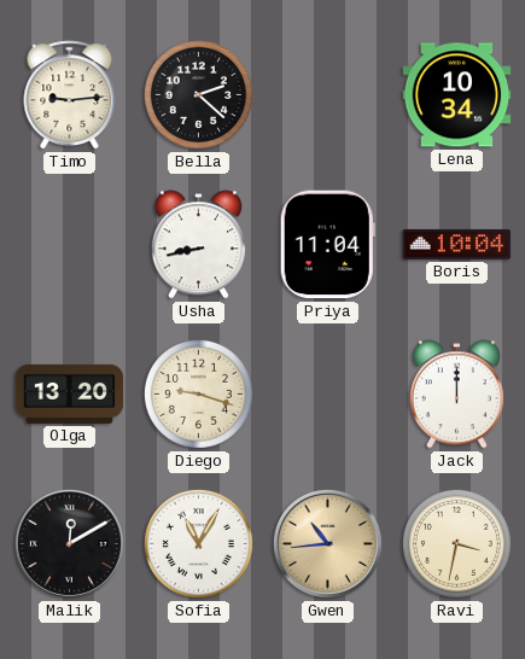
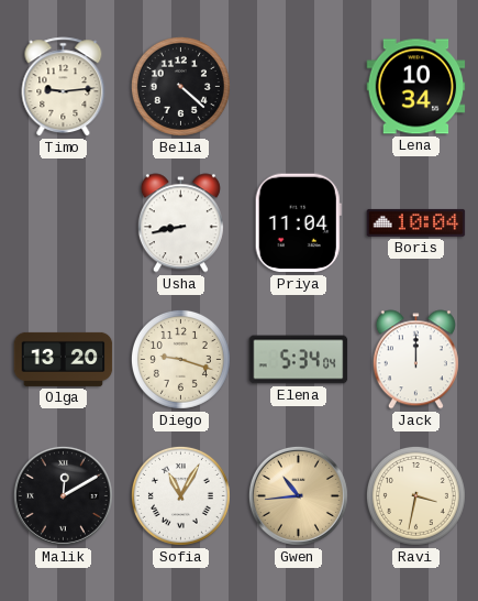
Bella: 2:22 -> 4:22 (180, 86)
Elena: none -> 5:34 (299, 360)
